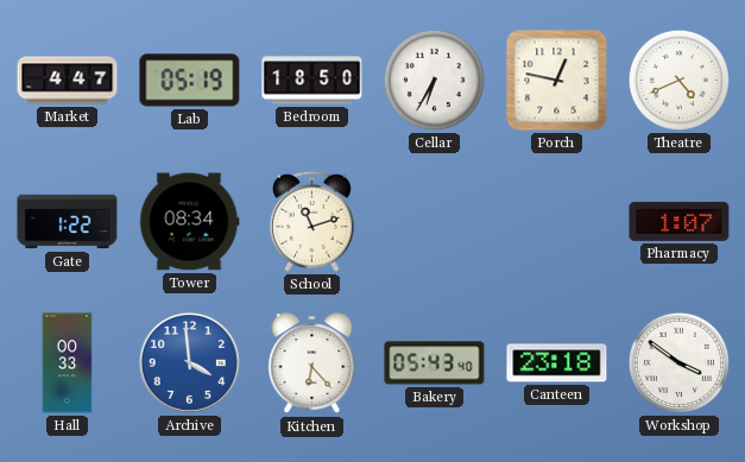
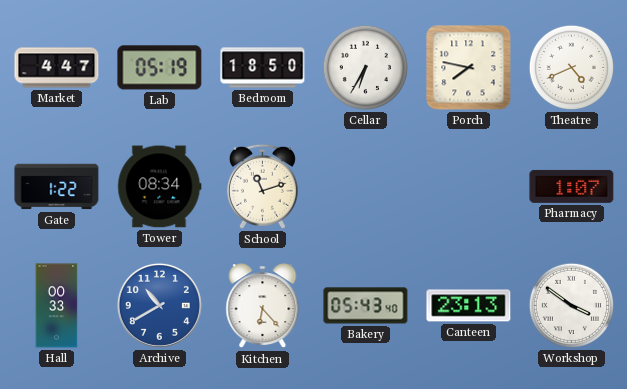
Porch: 12:47 -> 7:47 (469, 68)
Archive: 3:59 -> 10:40 (159, 305)
Canteen: 23:18 -> 23:13 (469, 306)
